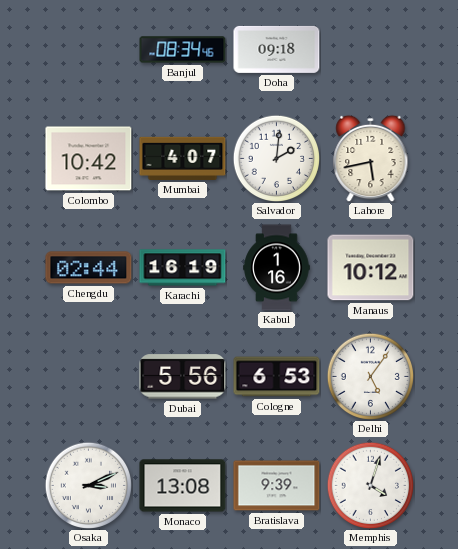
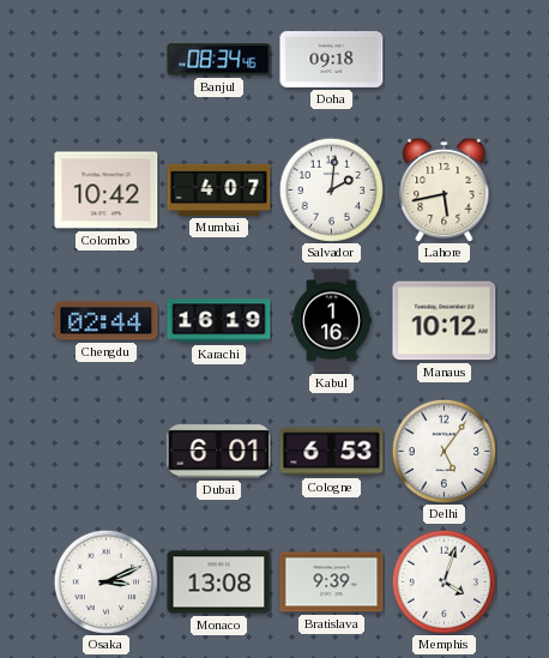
Dubai: 5:56 -> 6:01 (219, 452)
